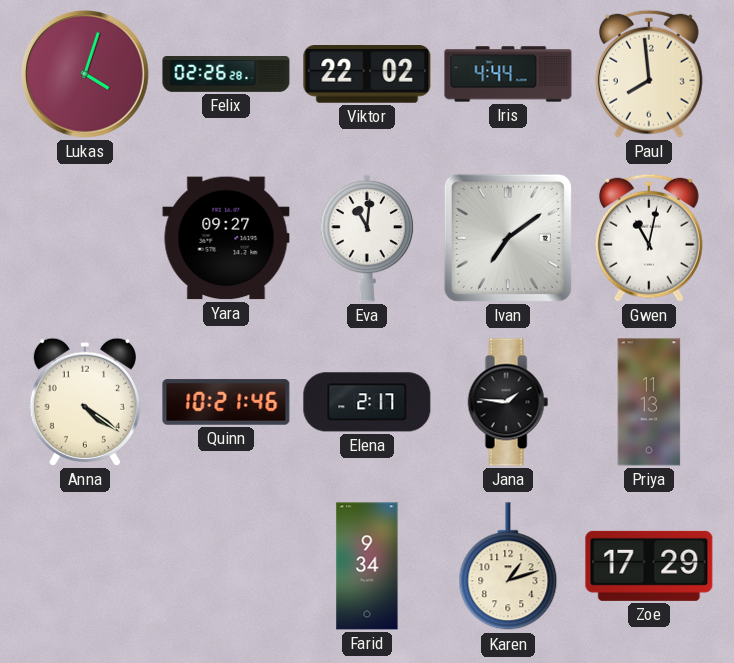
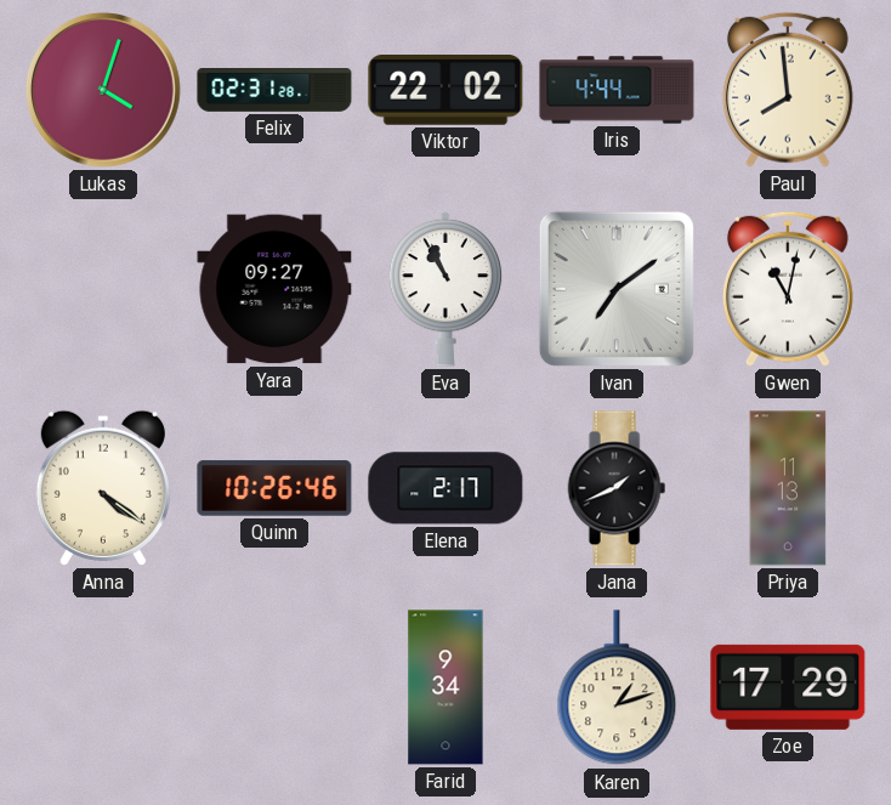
Felix: 02:26 -> 02:31 (274, 91)
Eva: 11:01 -> 10:56 (446, 289)
Quinn: 10:21 -> 10:26 (274, 488)
Jana: 1:46 -> 1:41 (617, 488)
